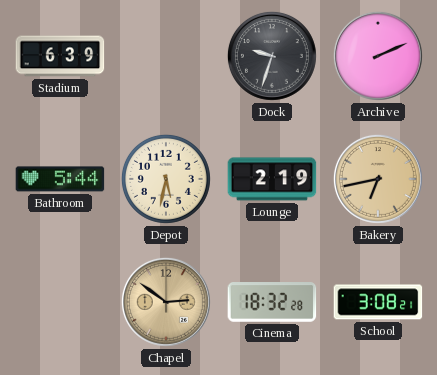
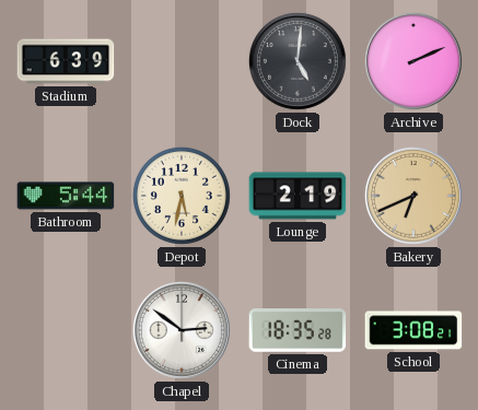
Dock: 9:33 -> 5:01 (298, 61)
Bakery: 6:43 -> 6:41 (413, 196)
Chapel dial: champagne -> white (182, 330)
Cinema: 18:32 -> 18:35 (298, 331)
